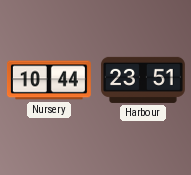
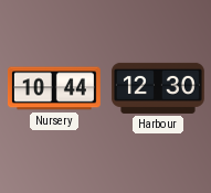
Harbour: 23:51 -> 12:30 (158, 88)
